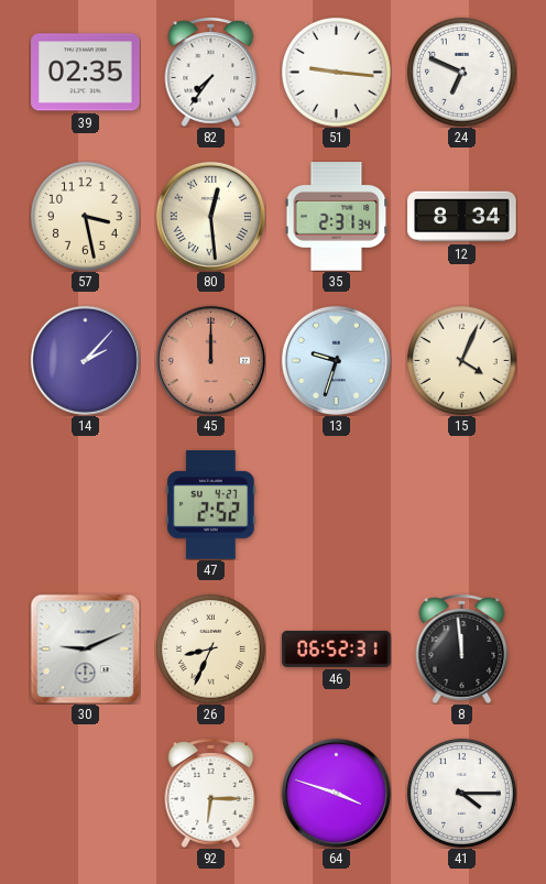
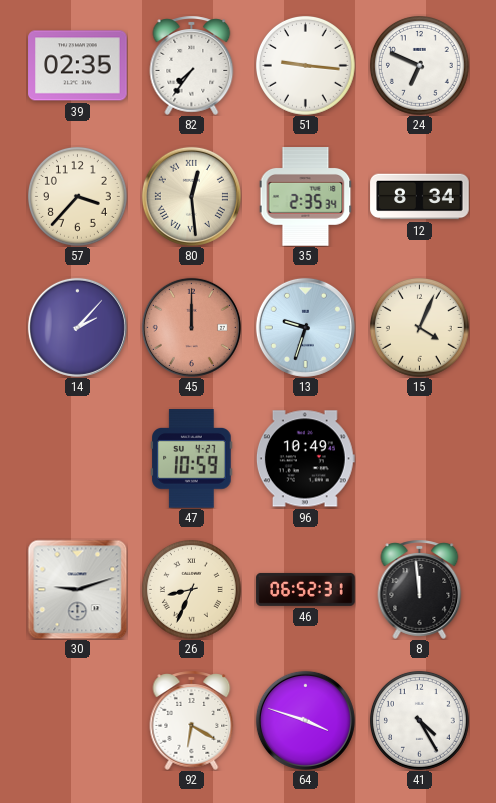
57: 3:28 -> 3:37 (77, 196)
35: 2:31 -> 2:35 (306, 197)
47: 2:52 -> 10:59 (192, 459)
96: none -> 10:49 (305, 459)
30: 9:11 -> 9:12 (77, 589)
92: 6:15 -> 6:20 (192, 720)
41: 4:15 -> 4:25 (419, 720)
